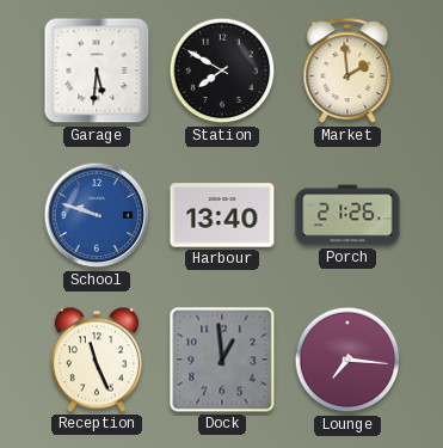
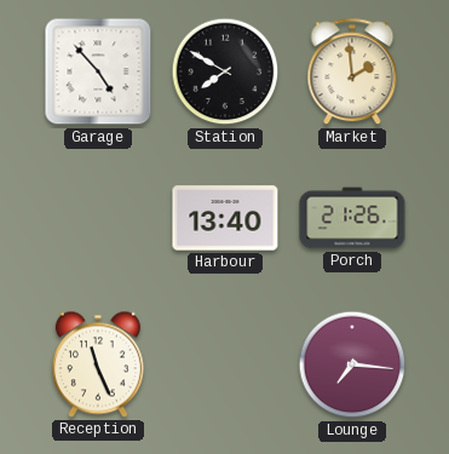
Garage: 5:31 -> 4:53 (98, 71)
School: 9:48 -> none (97, 215)
Dock: 12:59 -> none (222, 360)
